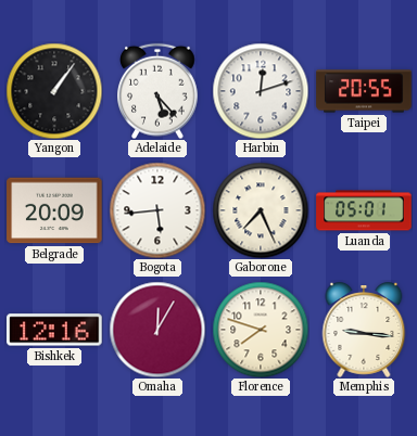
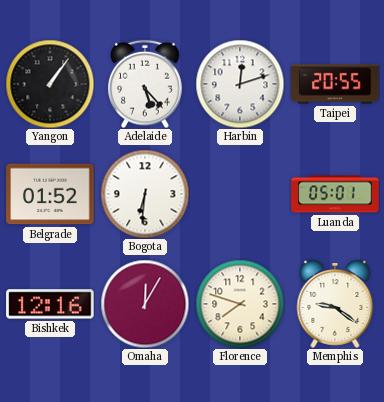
Belgrade: 20:09 -> 01:52 (50, 194)
Bogota: 5:44 -> 6:31 (145, 194)
Gaborone: 7:26 -> none (261, 210)
Memphis: 9:16 -> 9:21 (335, 305)
